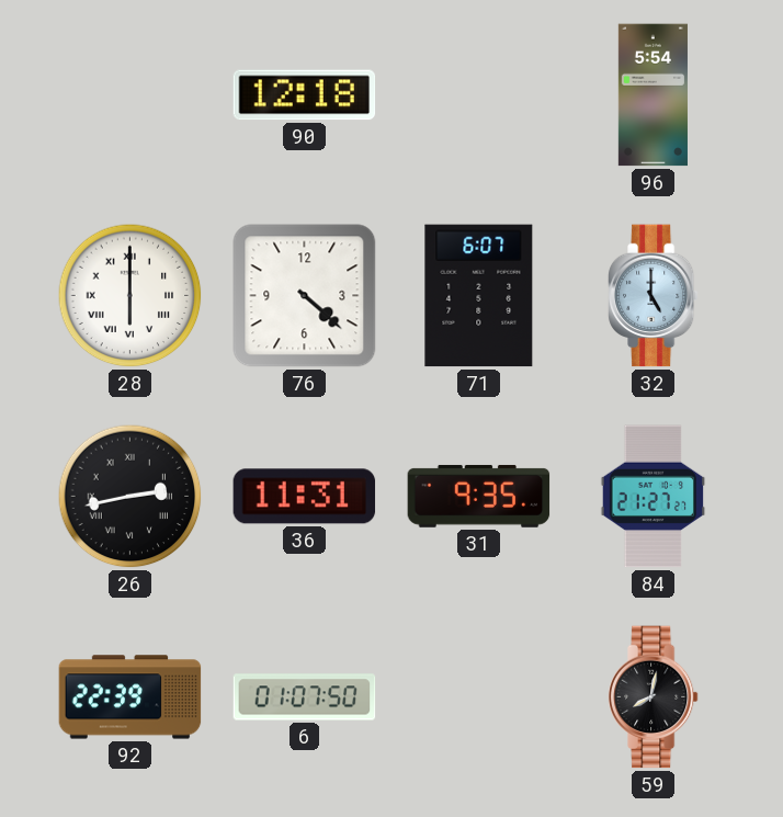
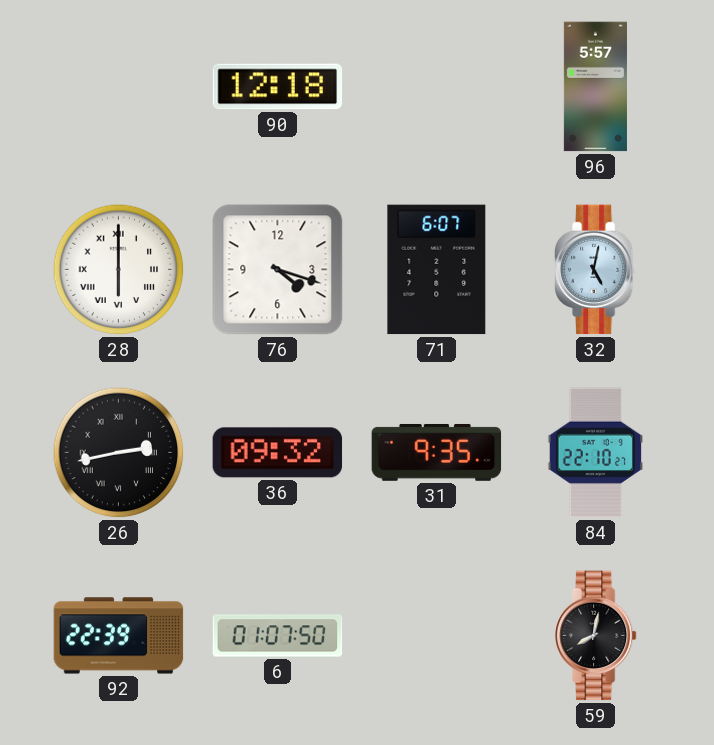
96: 5:54 -> 5:57 (595, 87)
76: 4:22 -> 4:18 (278, 270)
32: 5:00 -> 5:02 (595, 270)
36: 11:31 -> 09:32 (278, 453)
84: 21:27 -> 22:10 (596, 453)
